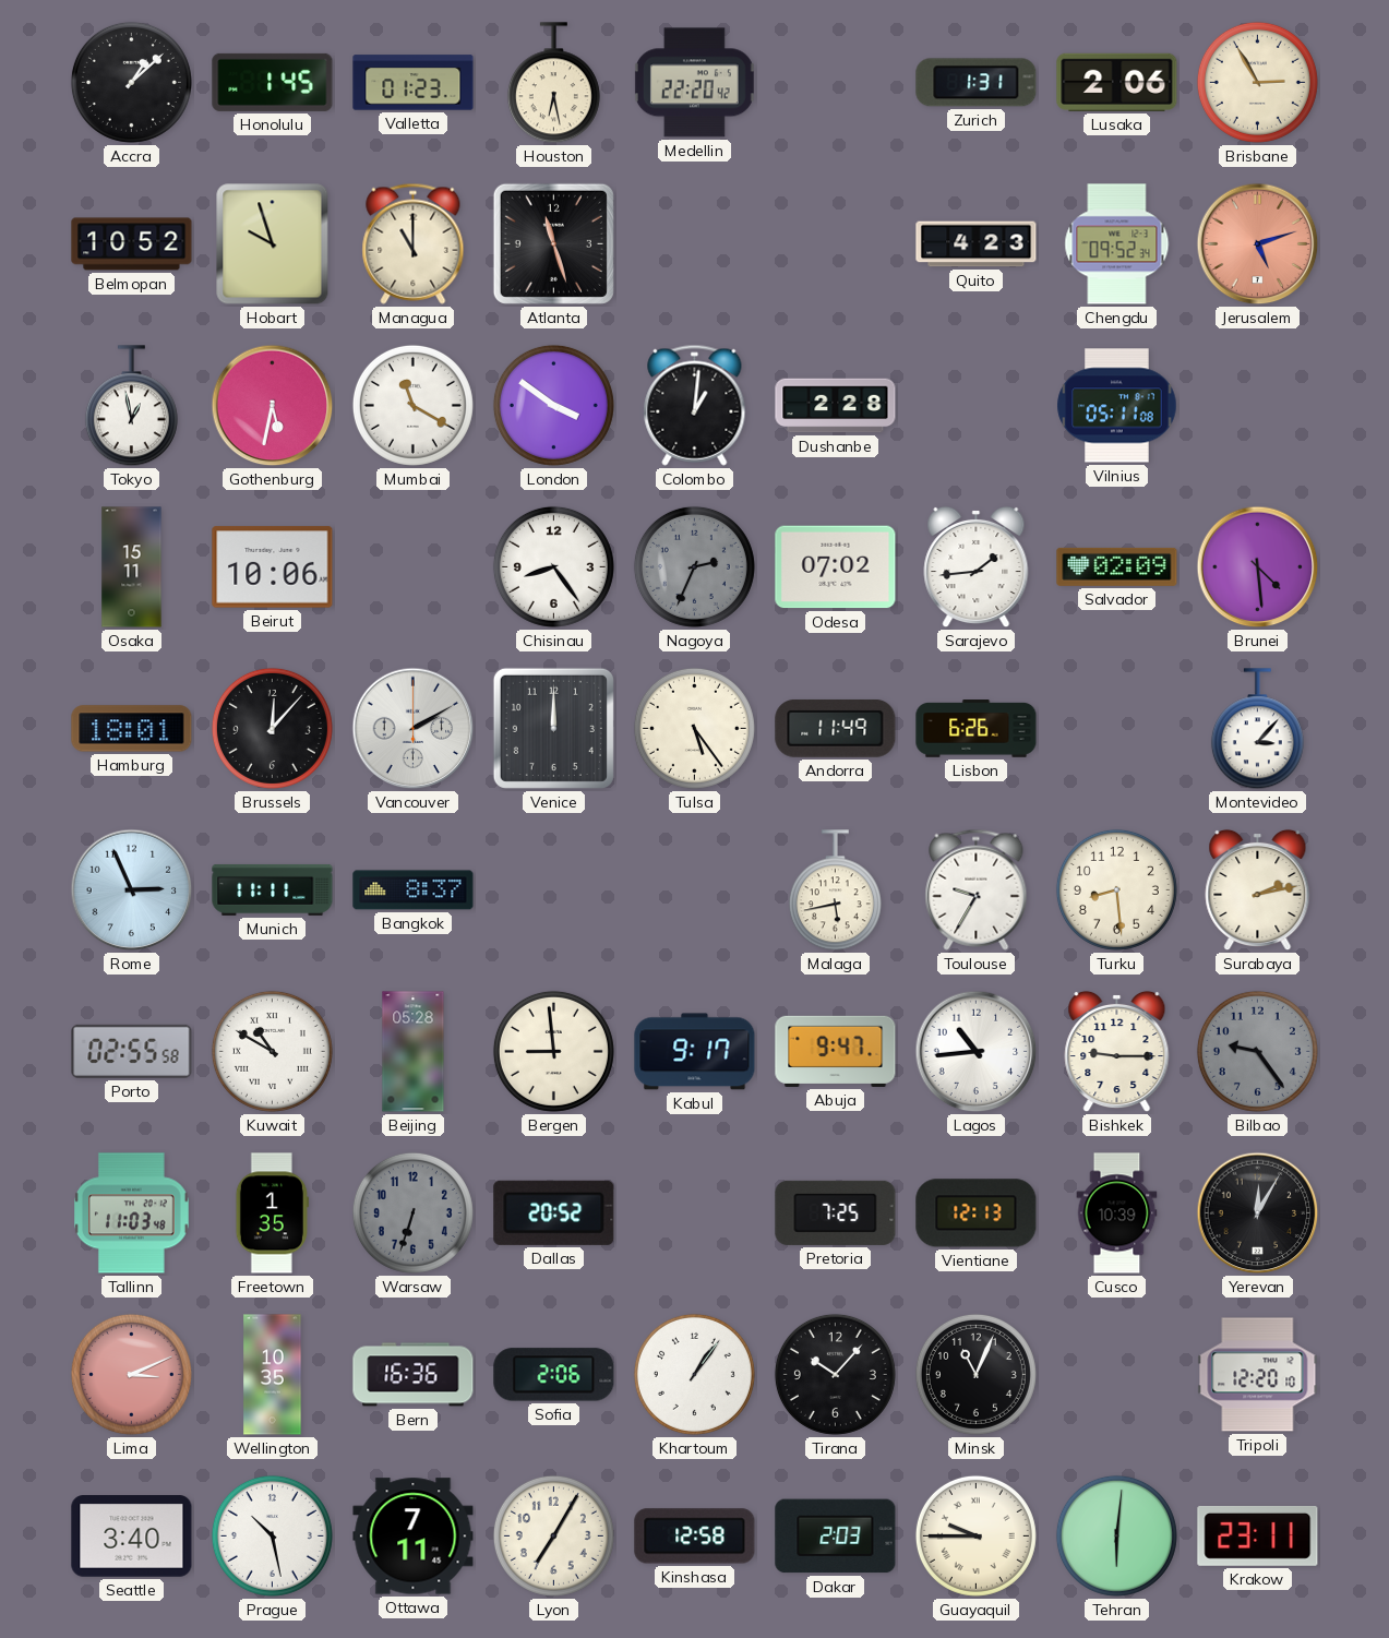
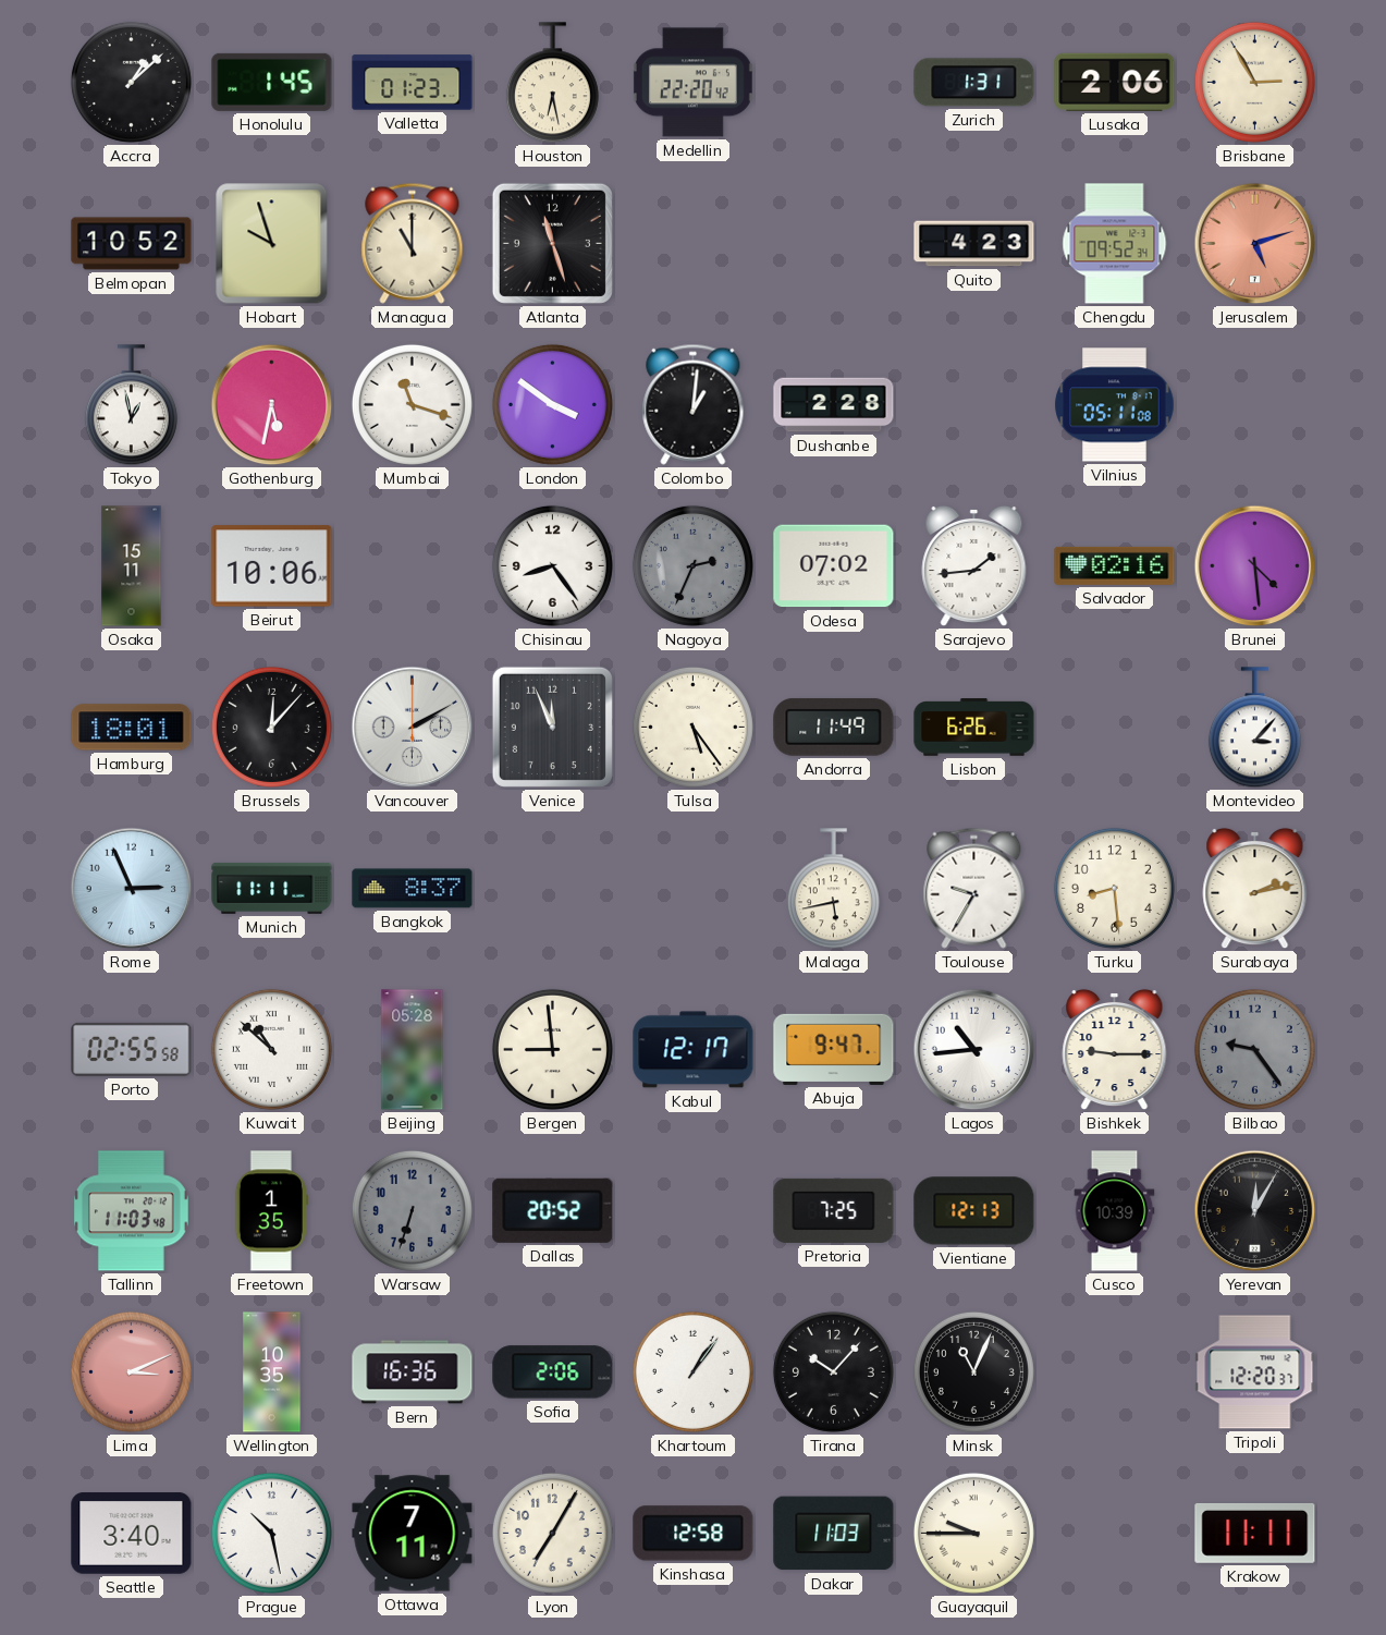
Mumbai: 11:20 -> 11:18 (412, 404)
Salvador: 02:09 -> 02:16 (1115, 565)
Venice: 12:00 -> 11:56 (552, 727)
Kuwait: 10:50 -> 10:52 (271, 1049)
Kabul: 9:17 -> 12:17 (694, 1050)
Tripoli: 12:20:10 -> 12:20:37 (1255, 1372)
Dakar: 2:03 -> 11:03 (834, 1534)
Tehran: 6:01 -> none (1116, 1535)
Krakow: 23:11 -> 11:11 (1255, 1533)
